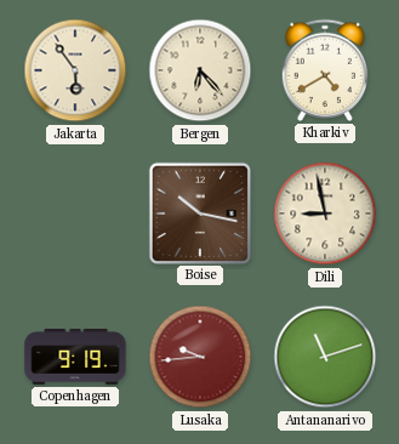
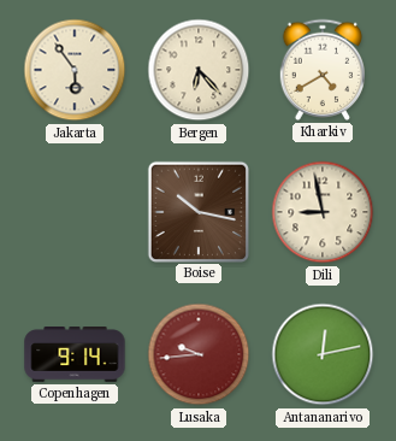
Copenhagen: 9:19 -> 9:14 (75, 355)
Antananarivo: 11:12 -> 12:13 (323, 354)
